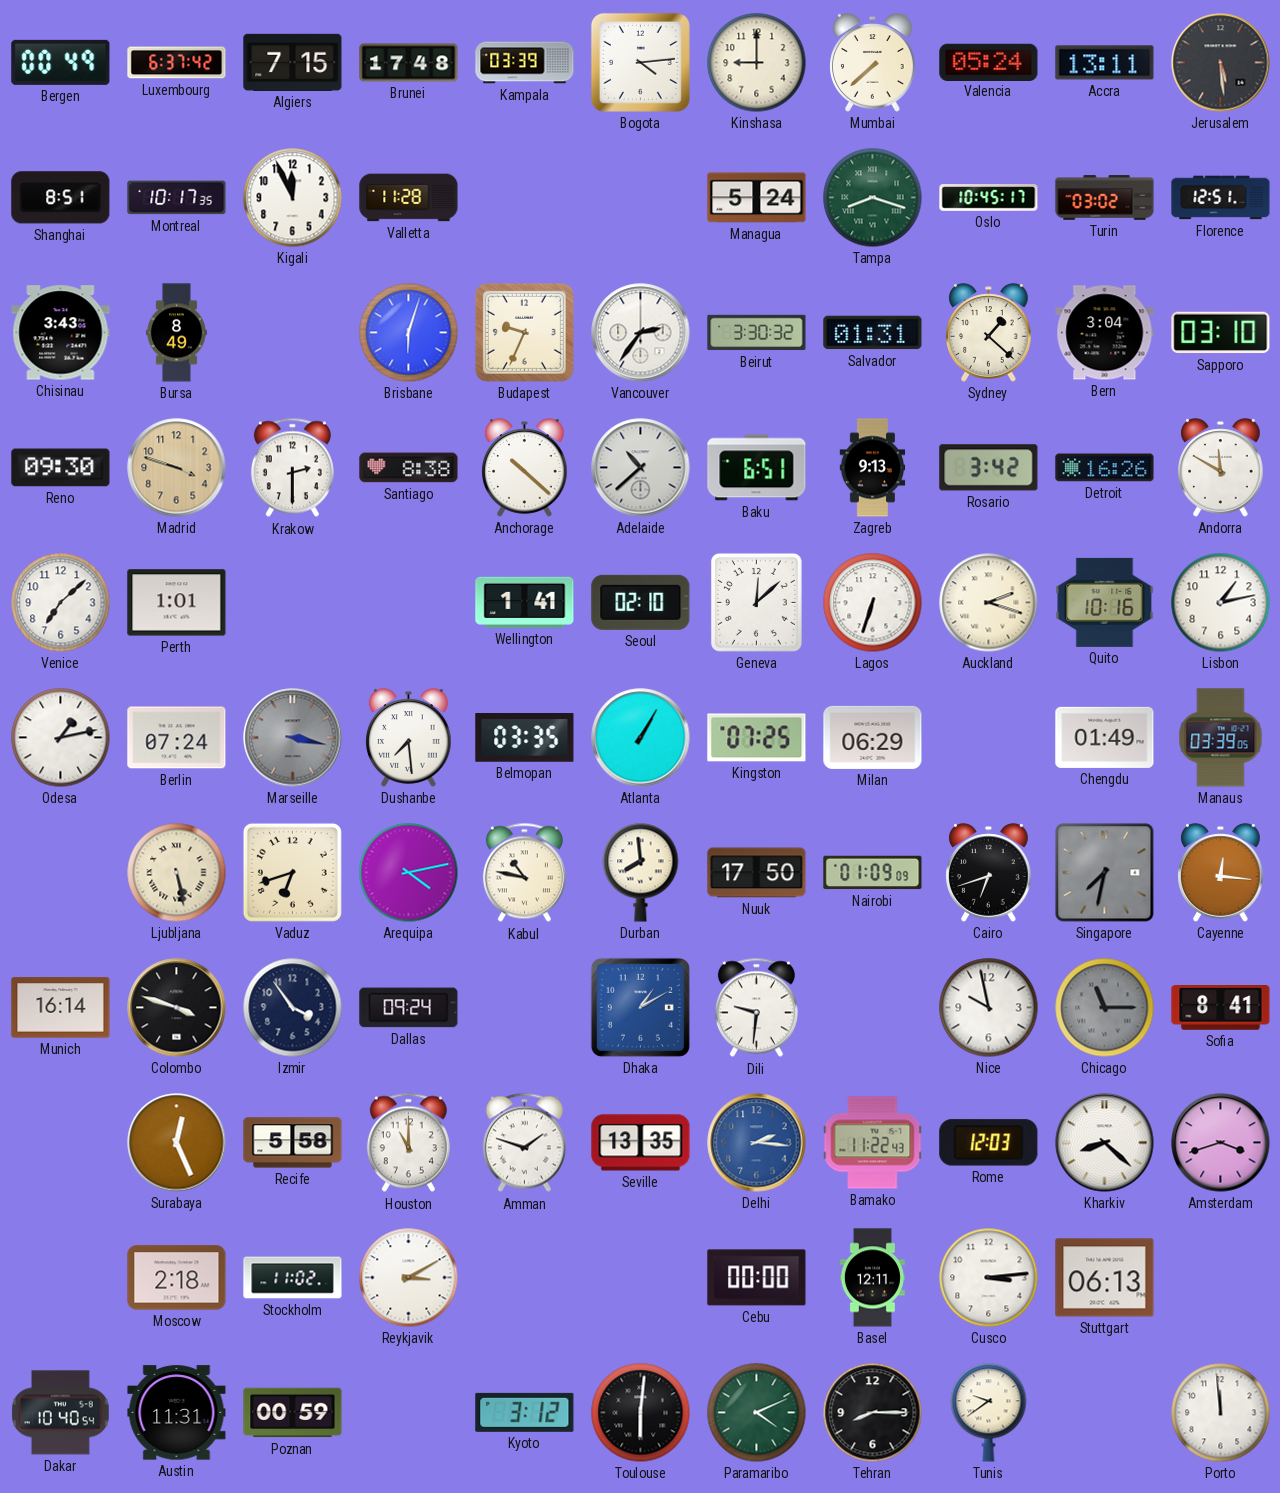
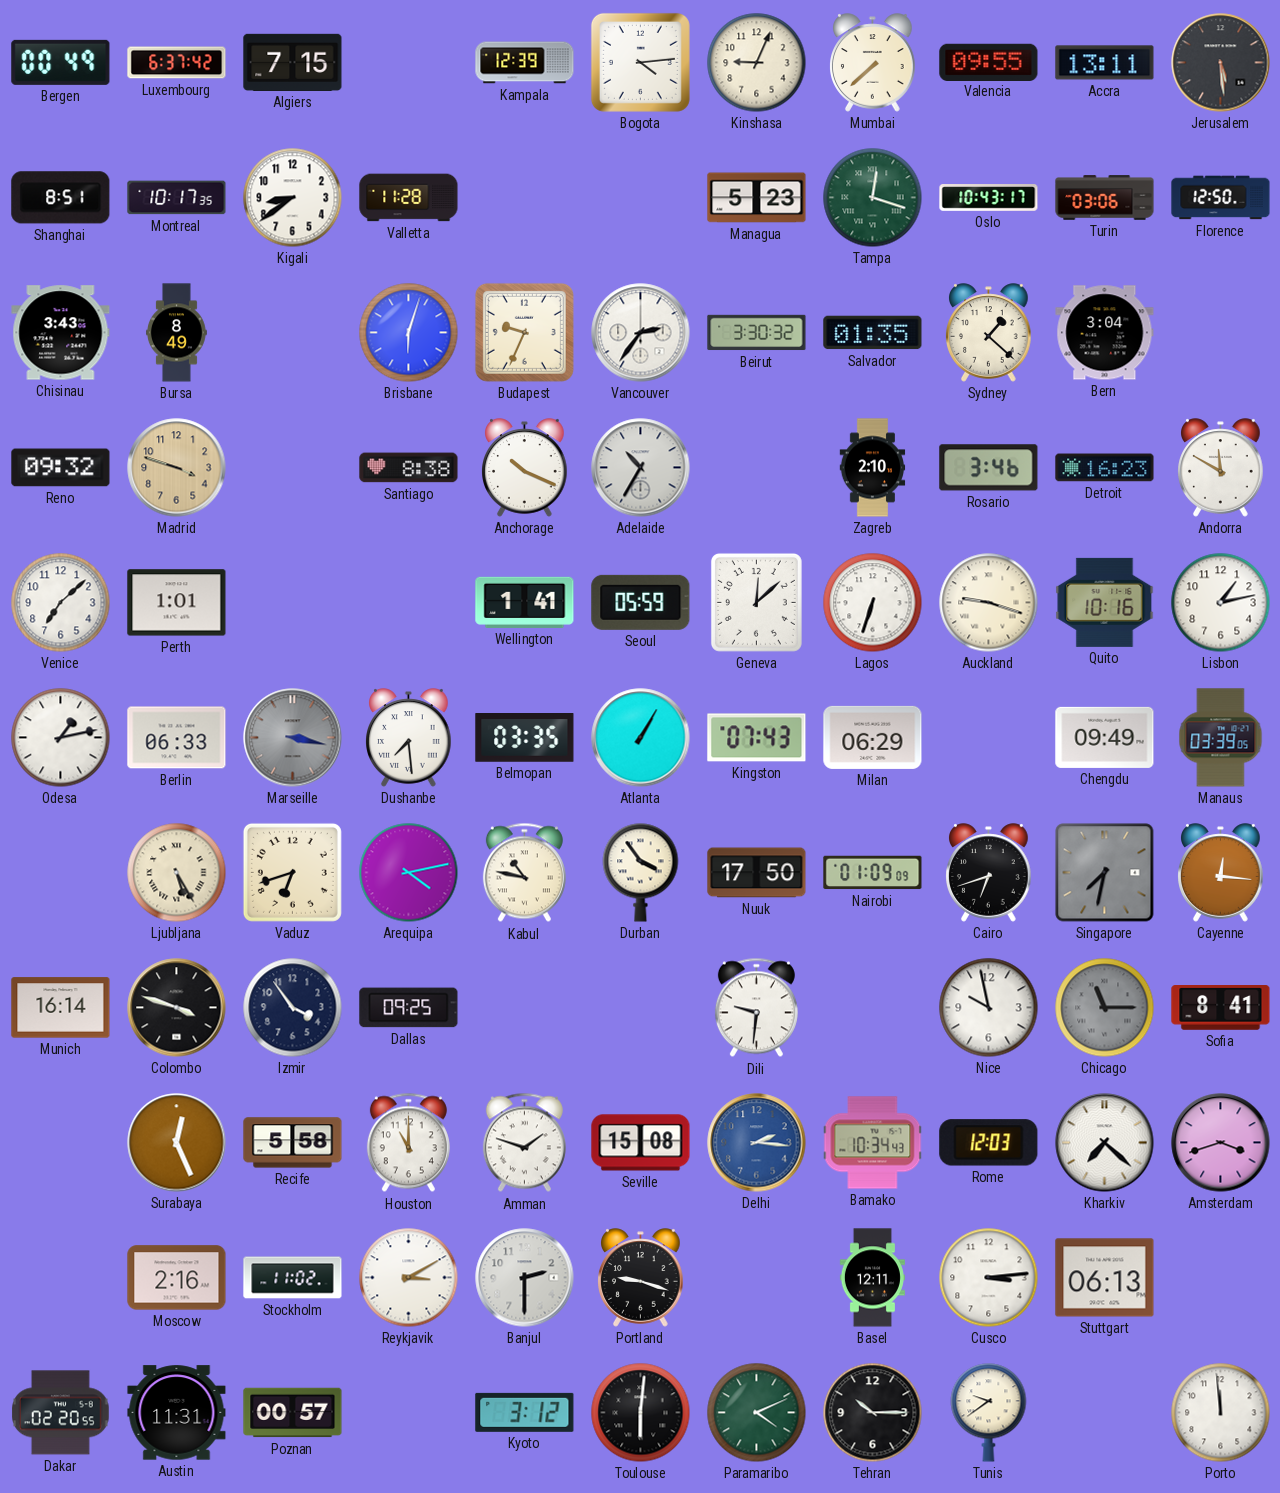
Brunei: 17:48 -> none (409, 63)
Kampala: 03:39 -> 12:39 (525, 63)
Kinshasa: 9:00 -> 9:04 (757, 63)
Valencia: 05:24 -> 09:55 (989, 62)
Kigali: 11:56 -> 8:39 (293, 198)
Managua: 5:24 -> 5:23 (757, 198)
Tampa: 8:18 -> 12:18 (873, 198)
Oslo: 10:45 -> 10:43 (989, 198)
Turin: 03:02 -> 03:06 (1105, 198)
Florence: 12:51 -> 12:50 (1221, 198)
Salvador: 01:31 -> 01:35 (873, 333)
Sapporo: 03:10 -> none (1221, 333)
Reno: 09:30 -> 09:32 (61, 468)
Krakow: 2:30 -> none (292, 468)
Anchorage: 10:22 -> 10:19 (525, 468)
Adelaide: 10:38 -> 10:35 (641, 468)
Baku: 6:51 -> none (757, 468)
Zagreb: 9:13 -> 2:10 (873, 468)
Rosario: 3:42 -> 3:46 (989, 468)
Detroit: 16:26 -> 16:23 (1105, 468)
Seoul: 02:10 -> 05:59 (641, 602)
Auckland: 2:18 -> 9:18 (989, 603)
Berlin: 07:24 -> 06:33 (177, 738)
Kingston: 07:25 -> 07:43 (757, 738)
Chengdu: 01:49 -> 09:49 (1105, 737)
Ljubljana: 5:28 -> 5:25 (177, 873)
Durban: 7:59 -> 3:54 (641, 873)
Dallas: 09:24 -> 09:25 (409, 1008)
Dhaka: 1:10 -> none (640, 1007)
Seville: 13:35 -> 15:08 (641, 1143)
Bamako: 11:22 -> 10:34 (873, 1143)
Kharkiv: 8:22 -> 7:22 (1105, 1143)
Moscow: 2:18 -> 2:16 (177, 1278)
Banjul: none -> 2:30 (525, 1278)
Portland: none -> 9:18 (641, 1278)
Cebu: 00:00 -> none (757, 1278)
Dakar: 10:40 -> 02:20 (61, 1413)
Poznan: 00:59 -> 00:57 (293, 1413)
Tehran: 8:15 -> 10:15 (873, 1413)
